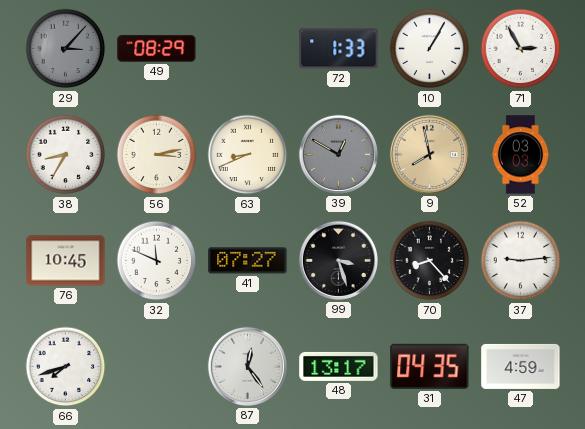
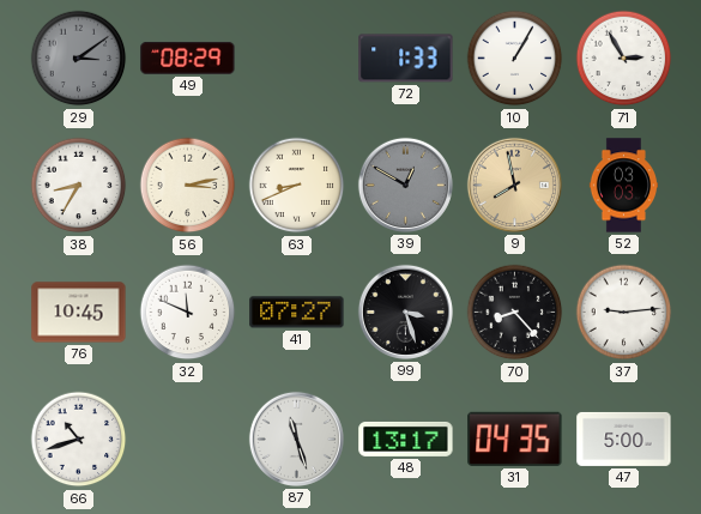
29: 3:07 -> 3:09 (79, 59)
66: 7:42 -> 10:42 (79, 440)
87: 12:24 -> 11:27 (296, 439)
47: 4:59 -> 5:00 (624, 439)
